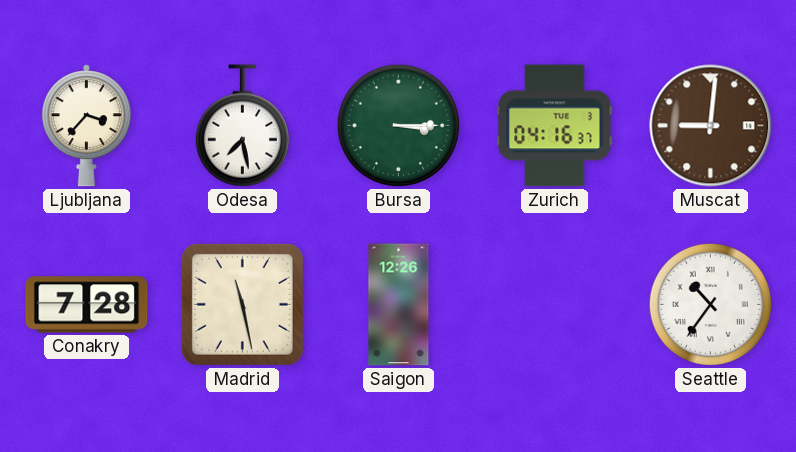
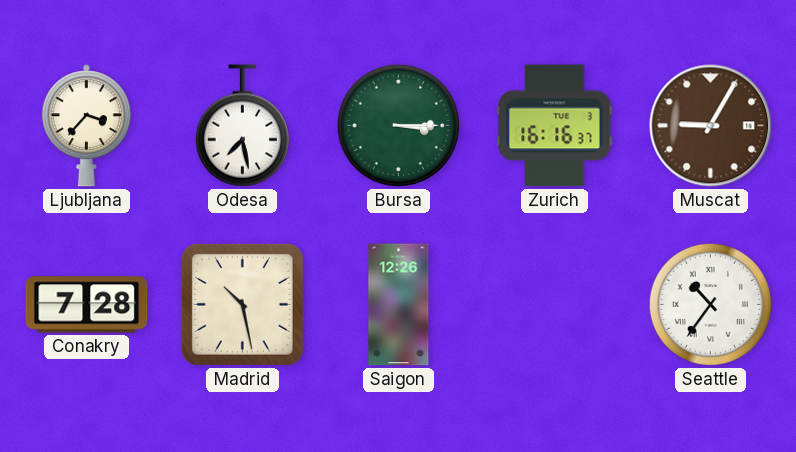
Zurich: 04:16 -> 16:16 (555, 126)
Muscat: 9:01 -> 9:05 (711, 126)
Madrid: 11:28 -> 10:28 (242, 304)
